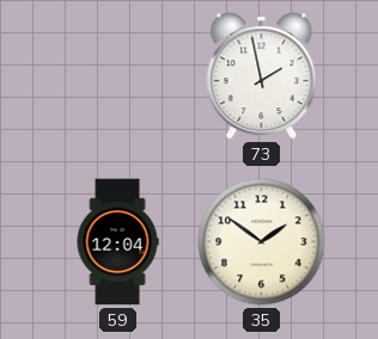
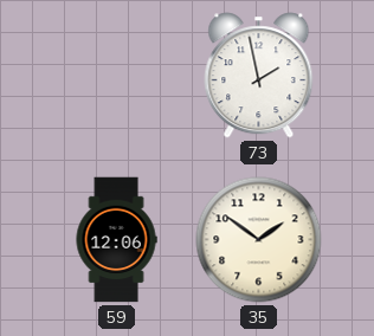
59: 12:04 -> 12:06 (116, 240)
